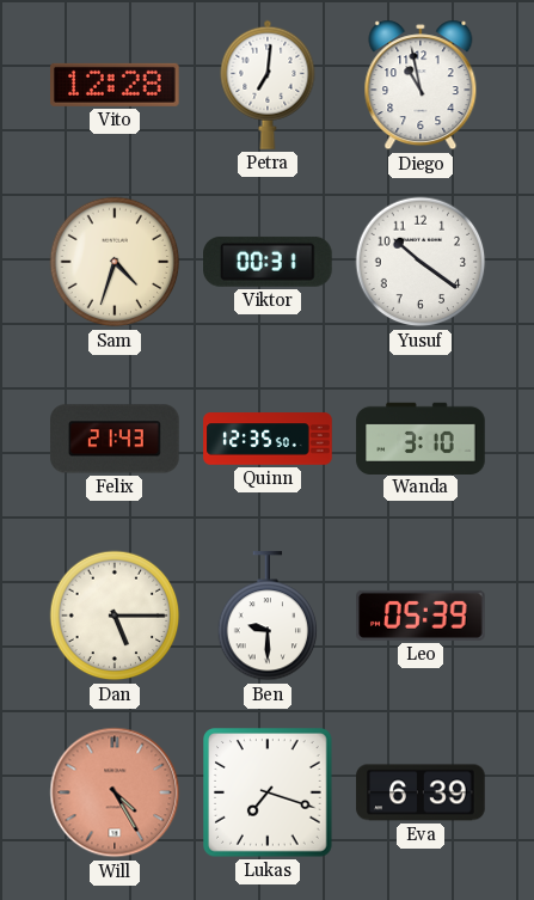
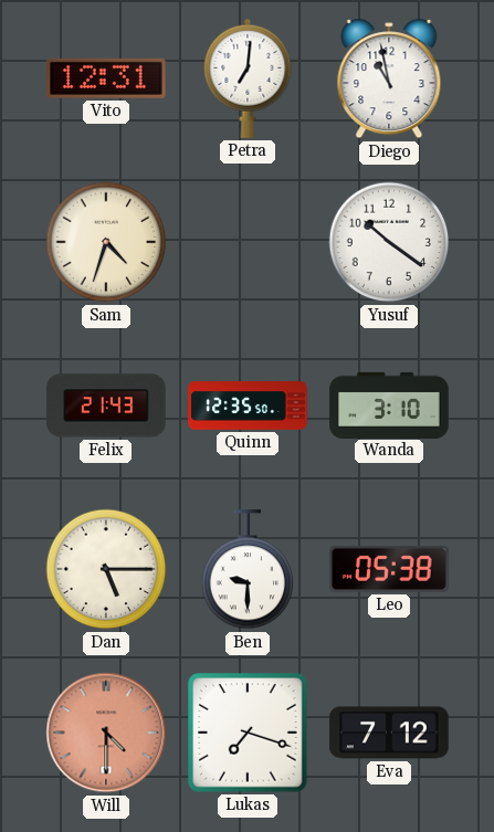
Vito: 12:28 -> 12:31 (107, 78)
Viktor: 00:31 -> none (269, 262)
Leo: 05:39 -> 05:38 (389, 569)
Will: 4:25 -> 4:30 (106, 733)
Eva: 6:39 -> 7:12 (389, 733)
